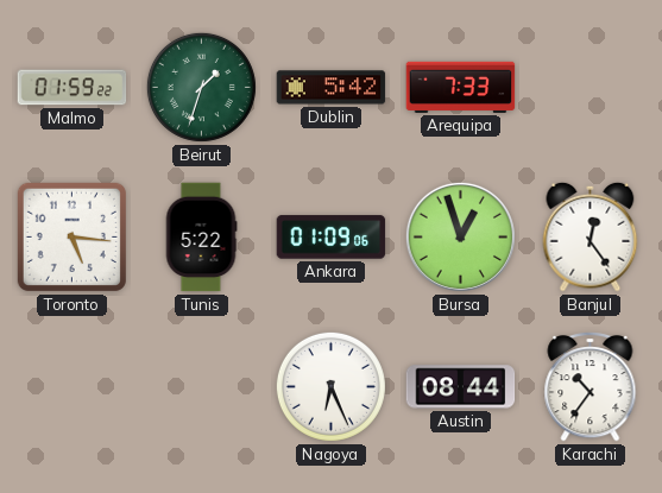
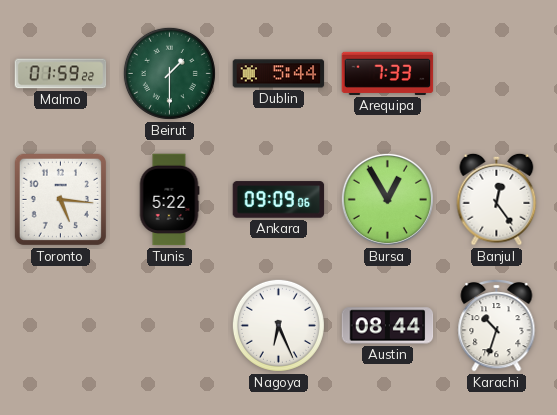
Beirut: 1:33 -> 1:30 (169, 73)
Dublin: 5:42 -> 5:44 (279, 74)
Ankara: 01:09 -> 09:09 (279, 200)
Bursa: 12:57 -> 12:55 (387, 199)
Karachi: 10:36 -> 10:33 (497, 325)
